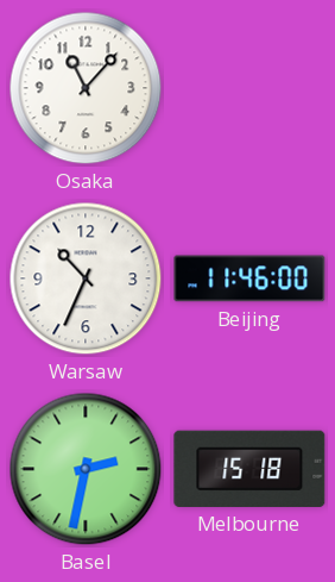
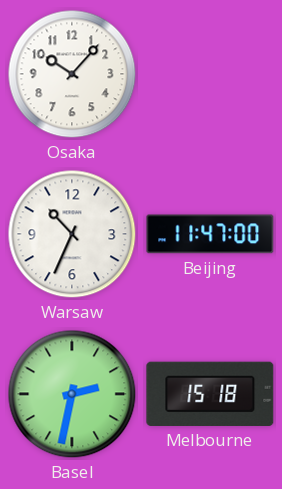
Osaka: 11:07 -> 10:07 (72, 74)
Beijing: 11:46 -> 11:47 (210, 234)
